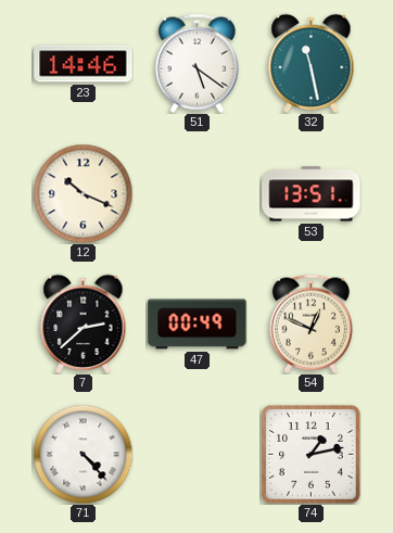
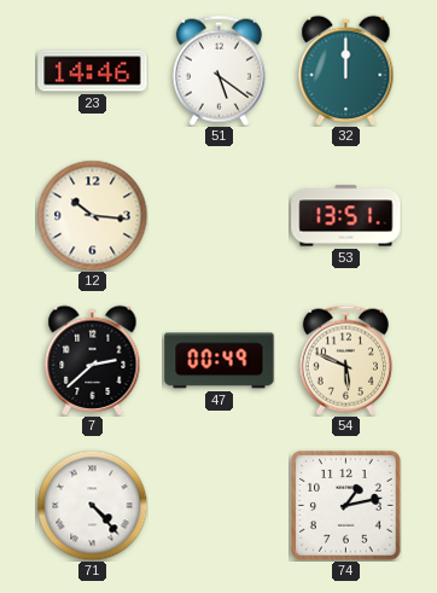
32: 11:28 -> 12:00 (346, 70)
12: 10:19 -> 10:16 (92, 215)
54: 12:49 -> 5:49 (345, 360)
